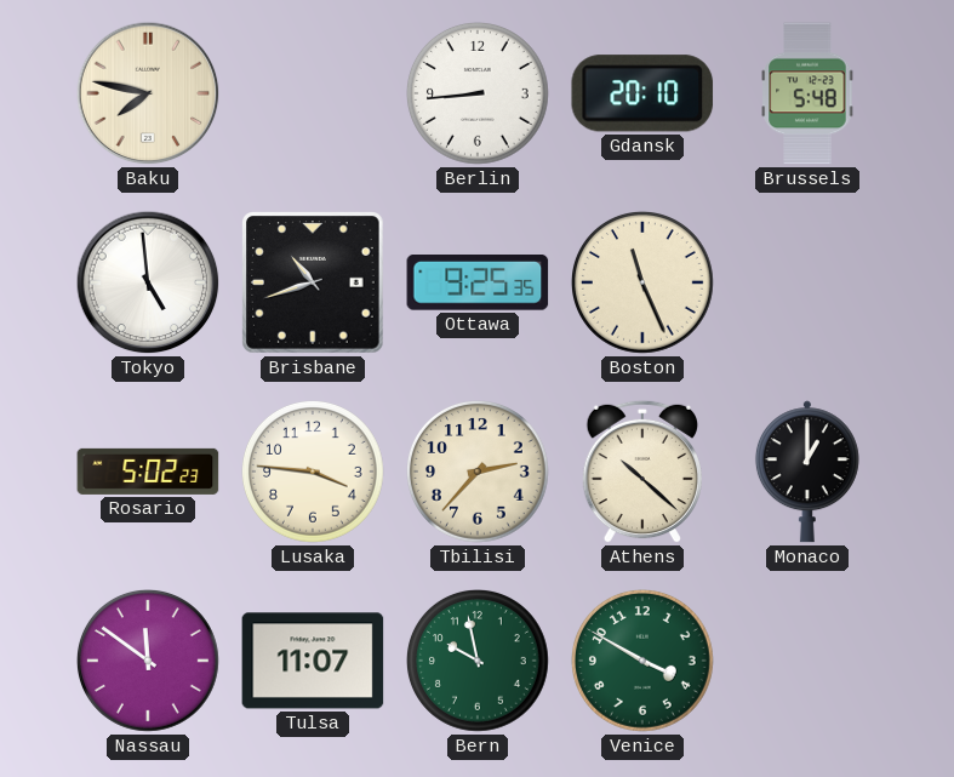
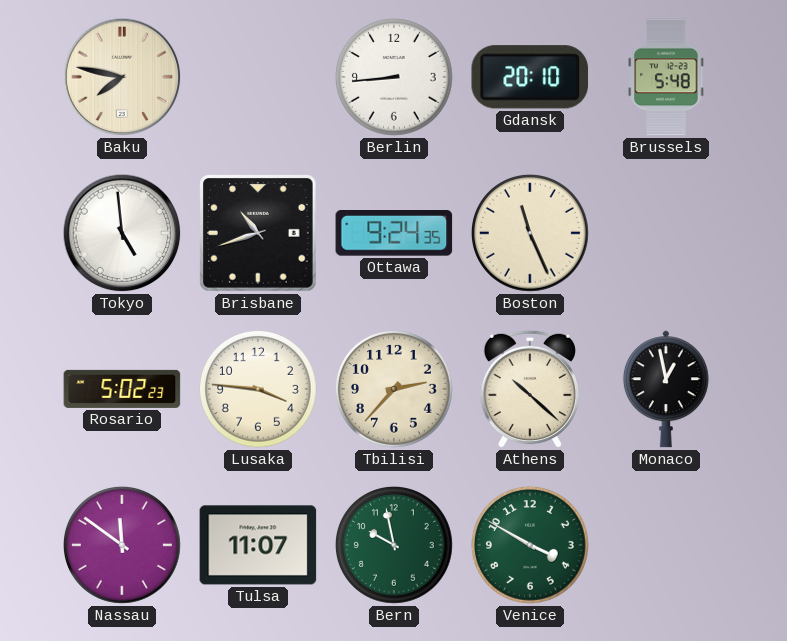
Ottawa: 9:25 -> 9:24 (394, 234)
Monaco: 1:00 -> 12:58 (666, 389)
